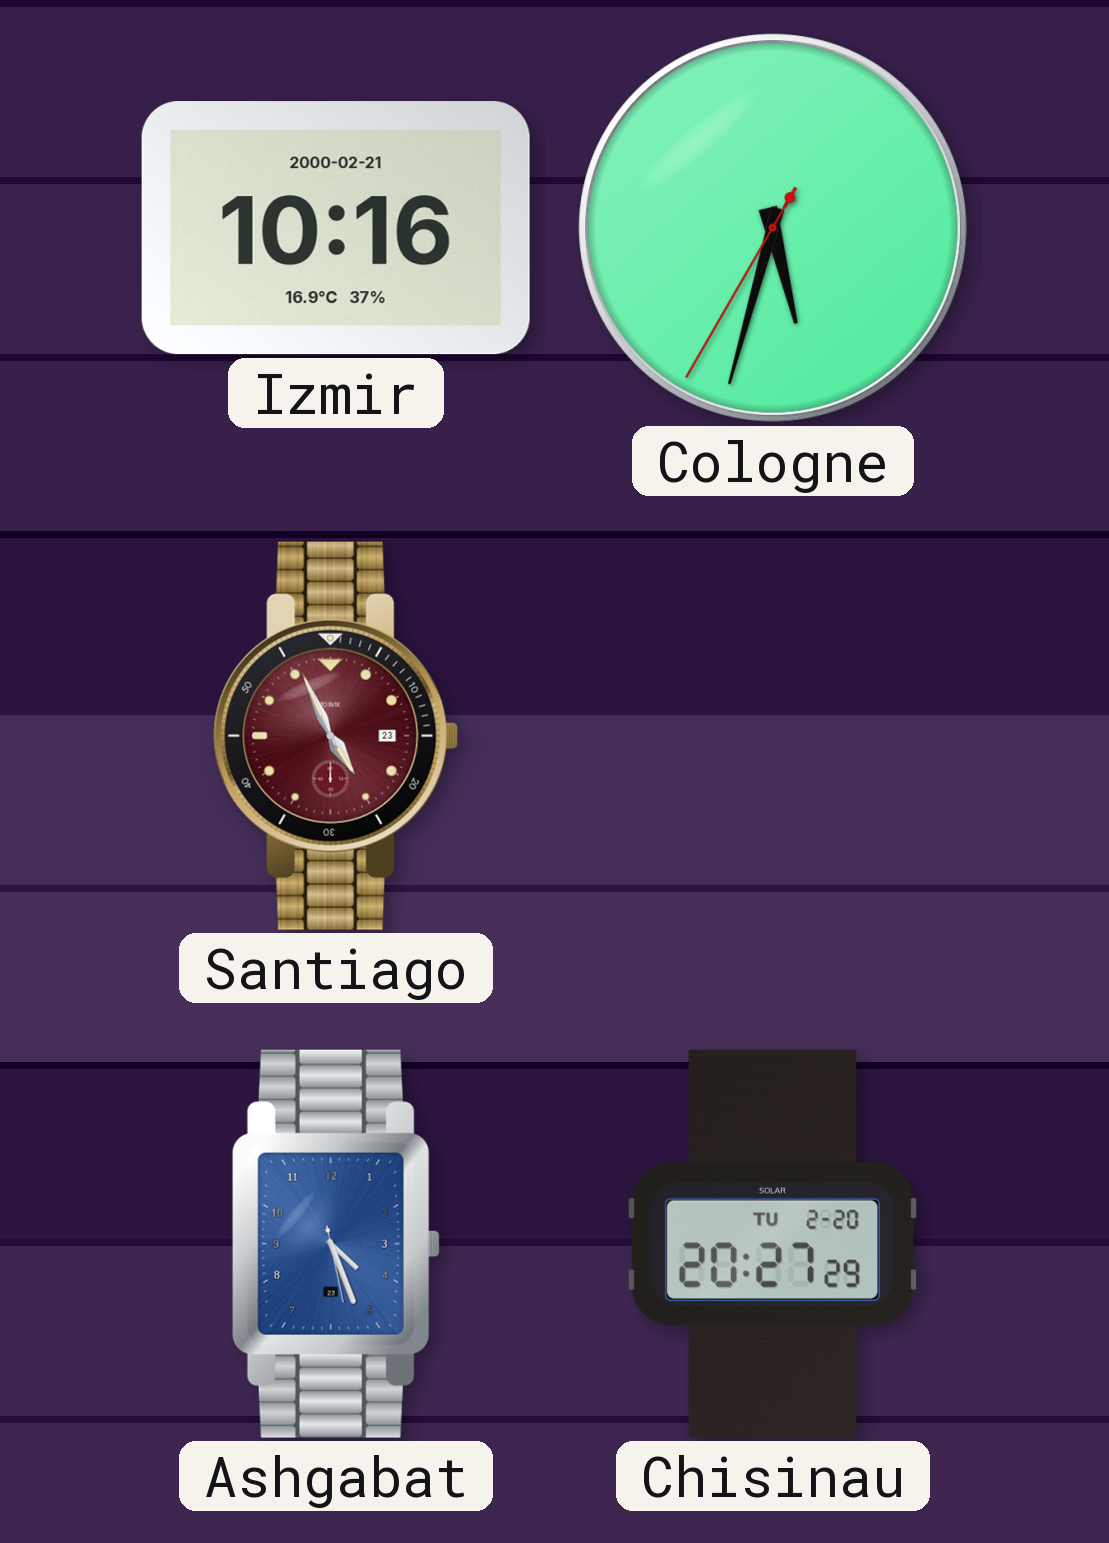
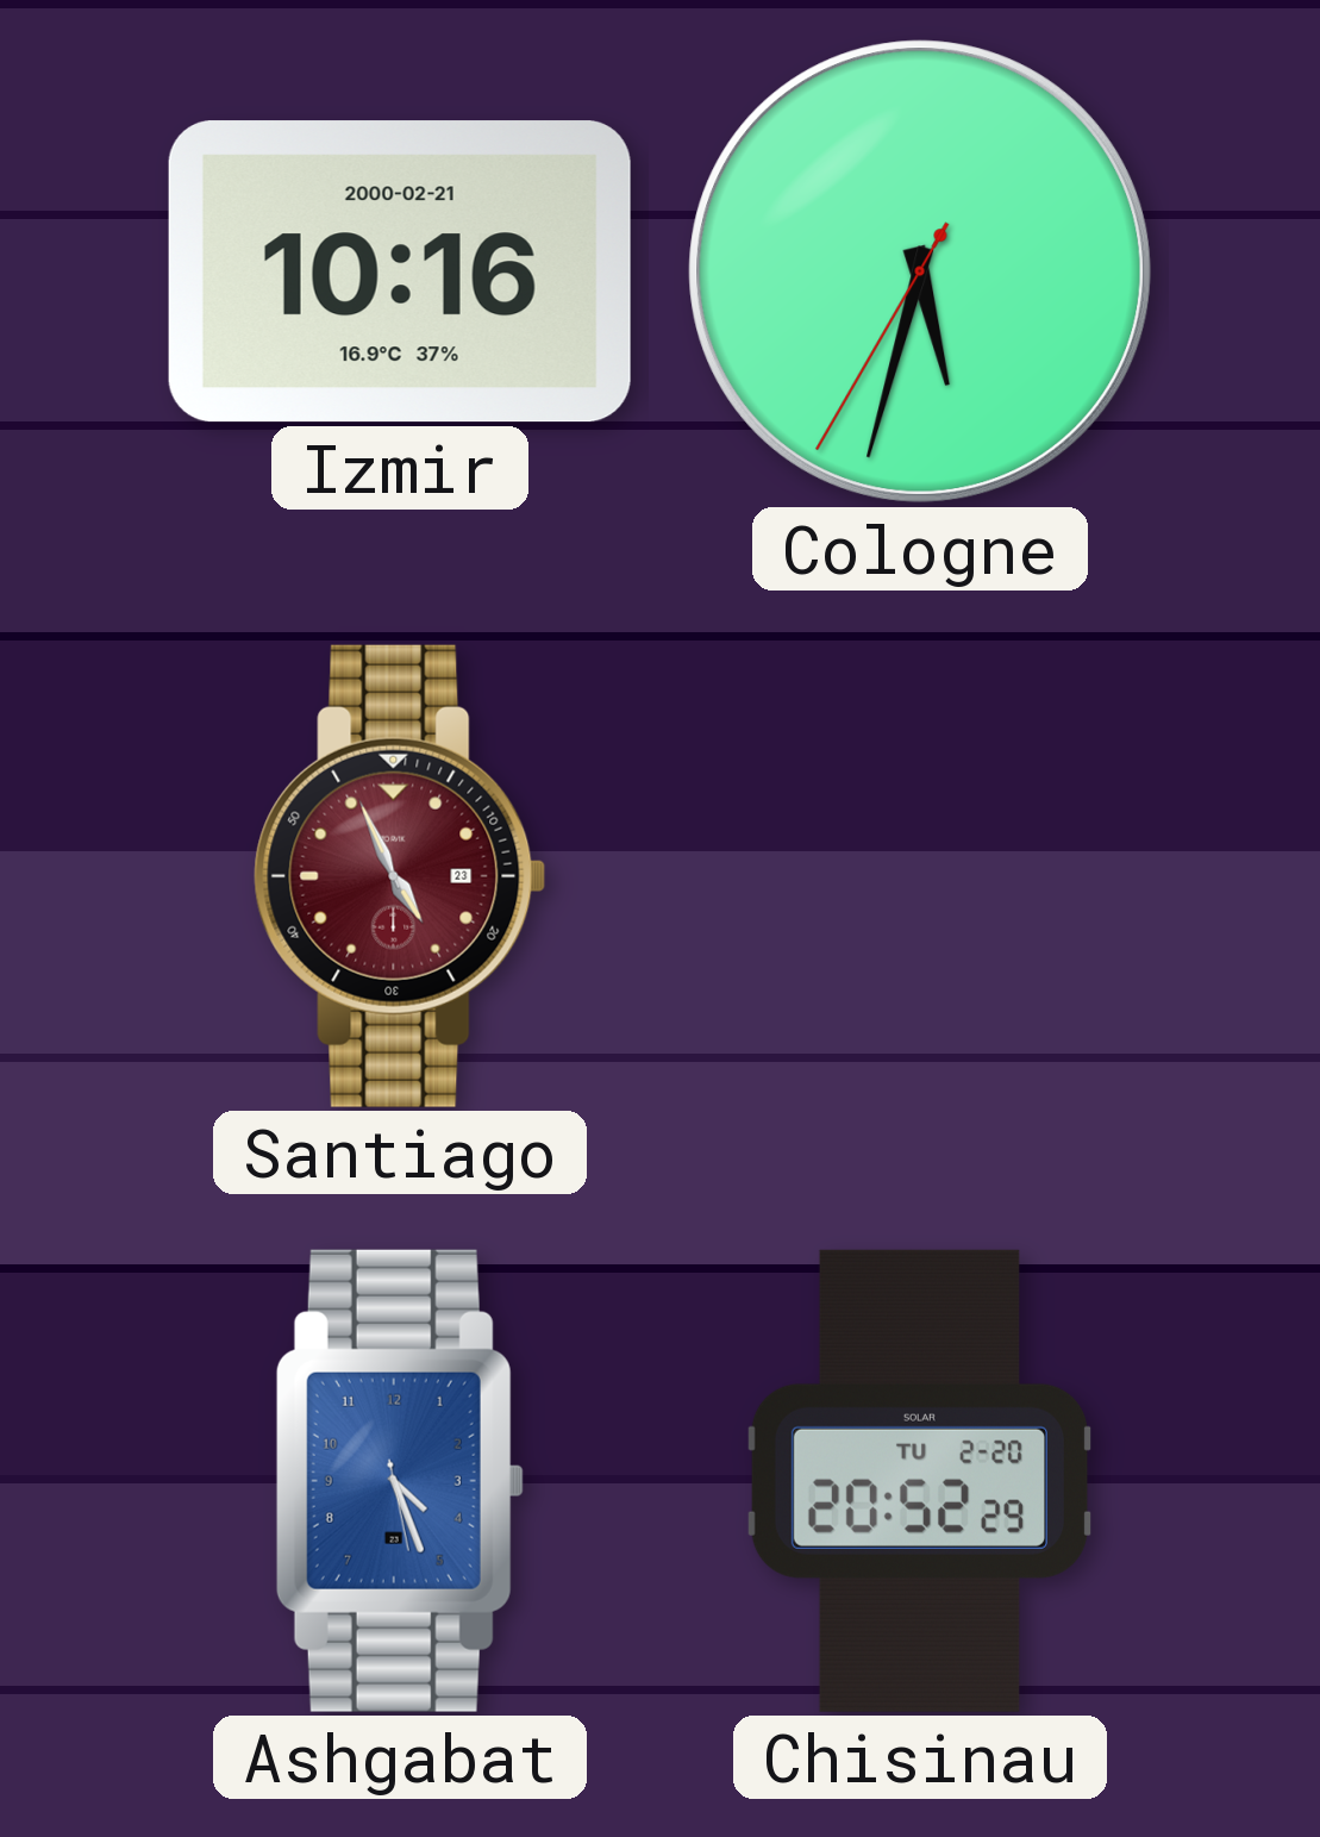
Chisinau: 20:27 -> 20:52 (920, 1481)
